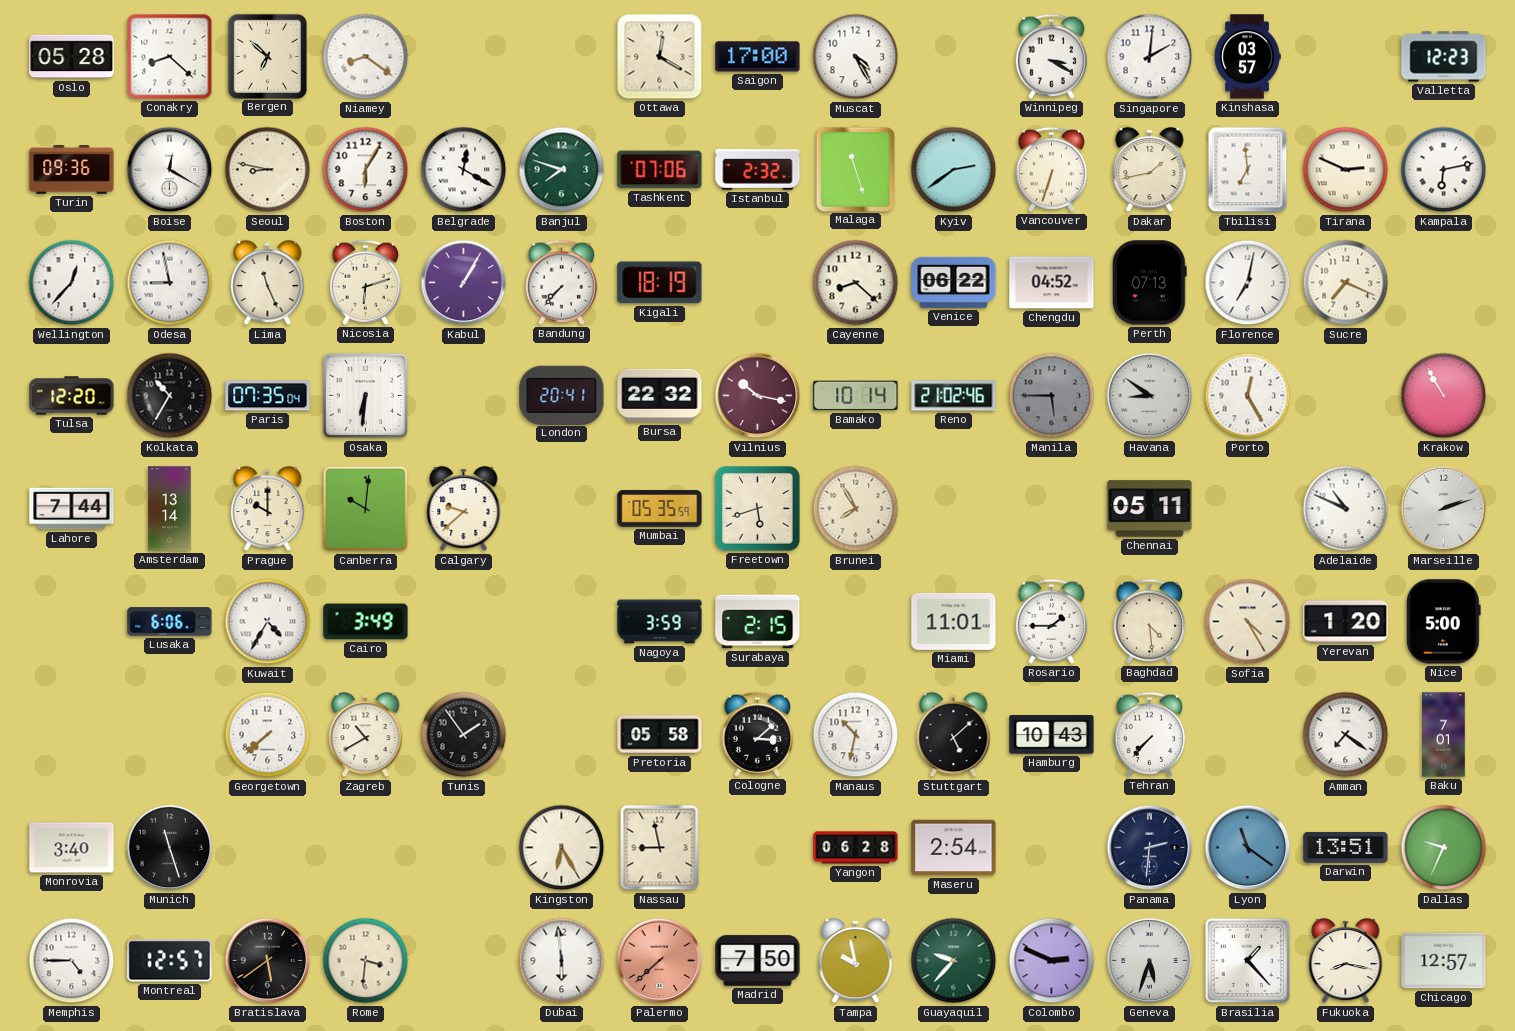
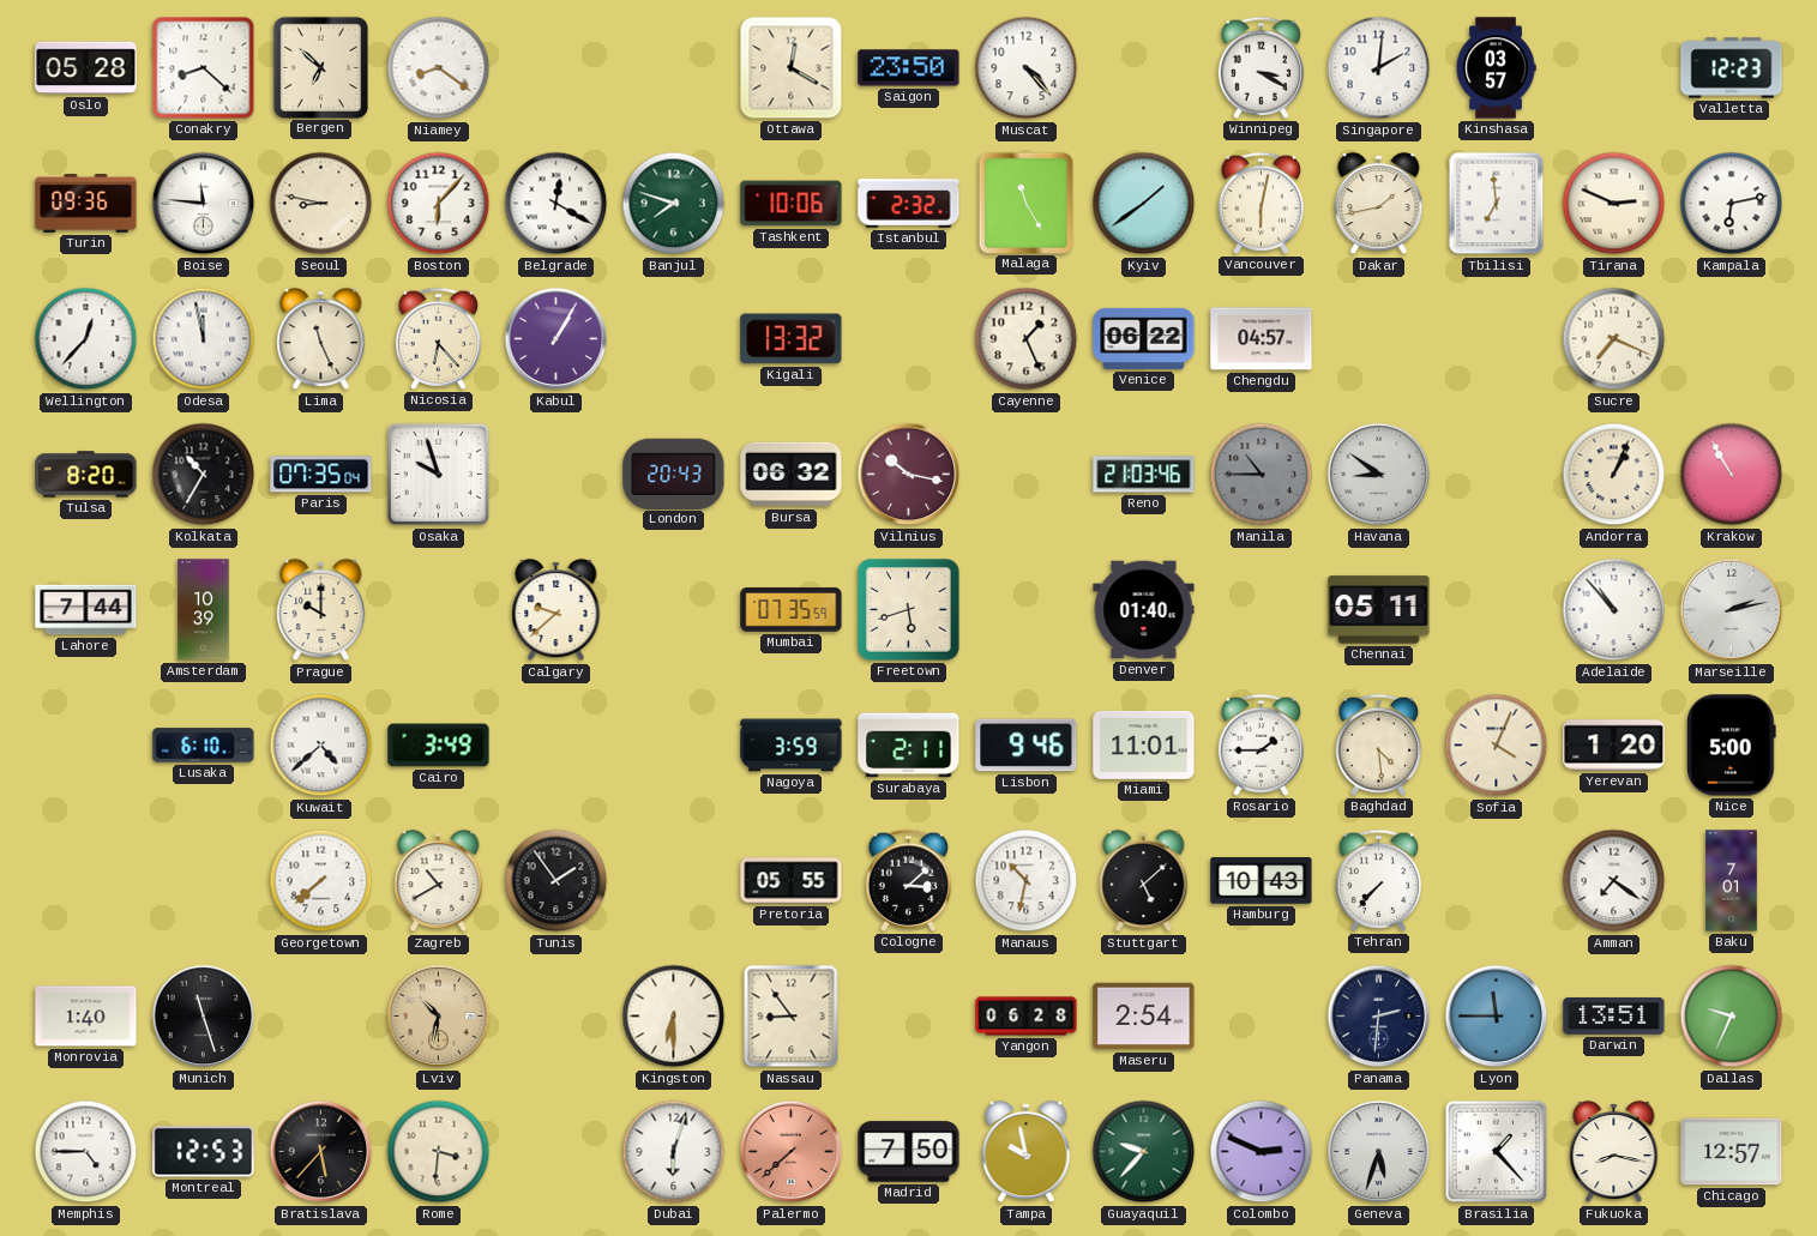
Saigon: 17:00 -> 23:50 (909, 68)
Muscat: 4:25 -> 4:23 (1027, 68)
Boise: 12:20 -> 11:46 (204, 204)
Boston: 6:05 -> 6:07 (439, 204)
Tashkent: 07:06 -> 10:06 (792, 204)
Malaga: 11:27 -> 11:25 (1025, 203)
Kyiv: 2:39 -> 1:39 (1144, 204)
Vancouver: 6:33 -> 6:02 (1262, 203)
Odesa: 8:58 -> 11:58 (204, 339)
Nicosia: 6:12 -> 6:23 (439, 338)
Bandung: 7:37 -> none (562, 282)
Kigali: 18:19 -> 13:32 (792, 339)
Cayenne: 8:22 -> 1:26 (1027, 339)
Chengdu: 04:52 -> 04:57 (1262, 339)
Perth: 07:13 -> none (1150, 283)
Florence: 7:02 -> none (1248, 283)
Tulsa: 12:20 -> 8:20 (86, 475)
Osaka: 6:31 -> 9:57 (439, 475)
London: 20:41 -> 20:43 (674, 474)
Bursa: 22:32 -> 06:32 (792, 475)
Bamako: 10:14 -> none (856, 396)
Reno: 21:02 -> 21:03 (1144, 475)
Manila: 5:45 -> 10:45 (1262, 475)
Porto: 12:25 -> none (1248, 396)
Andorra: none -> 1:04 (1614, 475)
Amsterdam: 13:14 -> 10:39 (204, 610)
Canberra: 10:01 -> none (366, 509)
Mumbai: 05:35 -> 07:35 (792, 610)
Brunei: 7:55 -> none (856, 509)
Denver: none -> 01:40 (1144, 610)
Adelaide: 10:49 -> 10:53 (1614, 610)
Marseille: 2:12 -> 2:13 (1732, 610)
Lusaka: 6:06 -> 6:10 (204, 746)
Kuwait: 4:35 -> 4:38 (321, 746)
Surabaya: 2:15 -> 2:11 (909, 746)
Lisbon: none -> 9:46 (1027, 746)
Sofia: 4:25 -> 4:04 (1497, 746)
Pretoria: 05:58 -> 05:55 (792, 881)
Monrovia: 3:40 -> 1:40 (86, 1017)
Lviv: none -> 10:32 (439, 1017)
Kingston: 6:25 -> 6:30 (674, 1017)
Nassau: 8:58 -> 8:54 (792, 1017)
Lyon: 11:21 -> 11:45 (1497, 1017)
Montreal: 12:57 -> 12:53 (204, 1152)
Bratislava: 5:39 -> 5:37 (321, 1152)
Dubai: 5:59 -> 6:03 (674, 1152)
